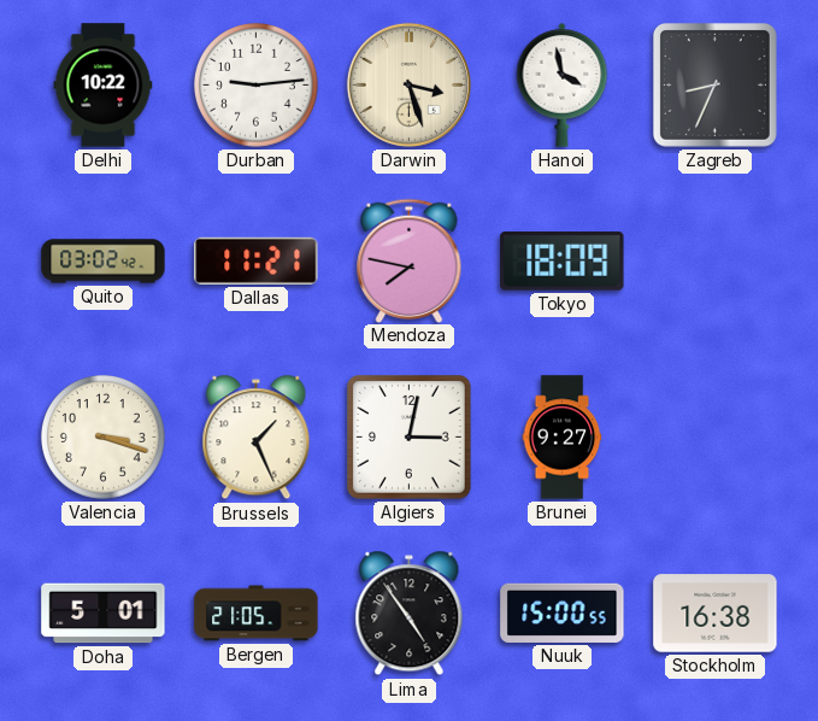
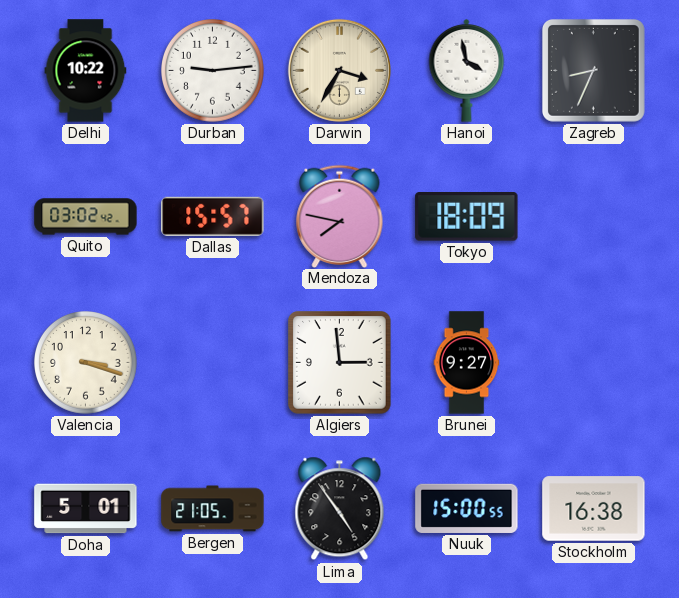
Darwin: 3:27 -> 3:35 (339, 70)
Dallas: 11:21 -> 15:57 (213, 216)
Brussels: 1:26 -> none (257, 438)
Algiers: 3:02 -> 2:59 (340, 363)
